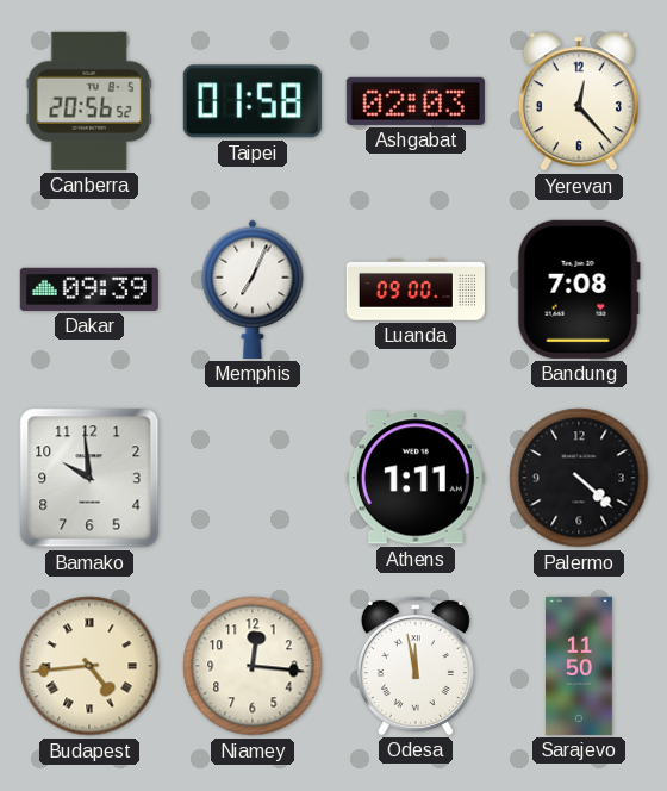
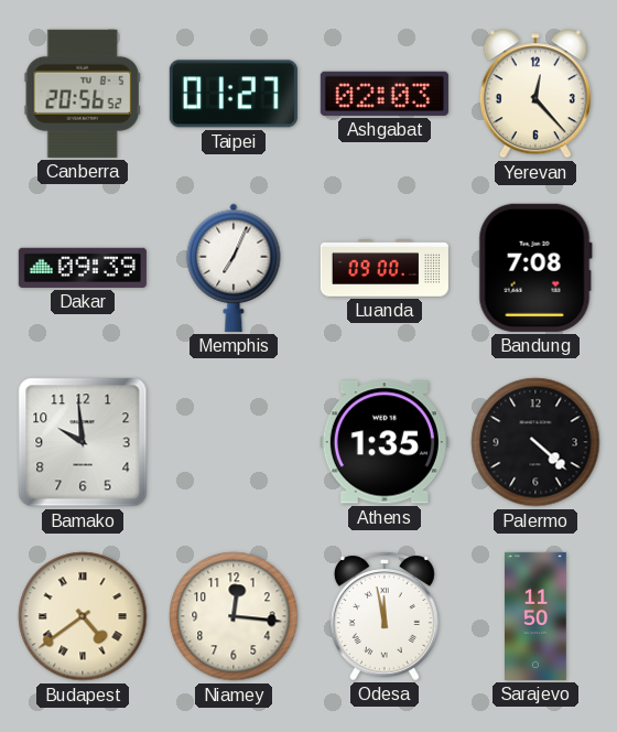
Taipei: 01:58 -> 01:27 (234, 94)
Athens: 1:11 -> 1:35 (385, 442)
Budapest: 4:44 -> 4:39 (83, 616)
